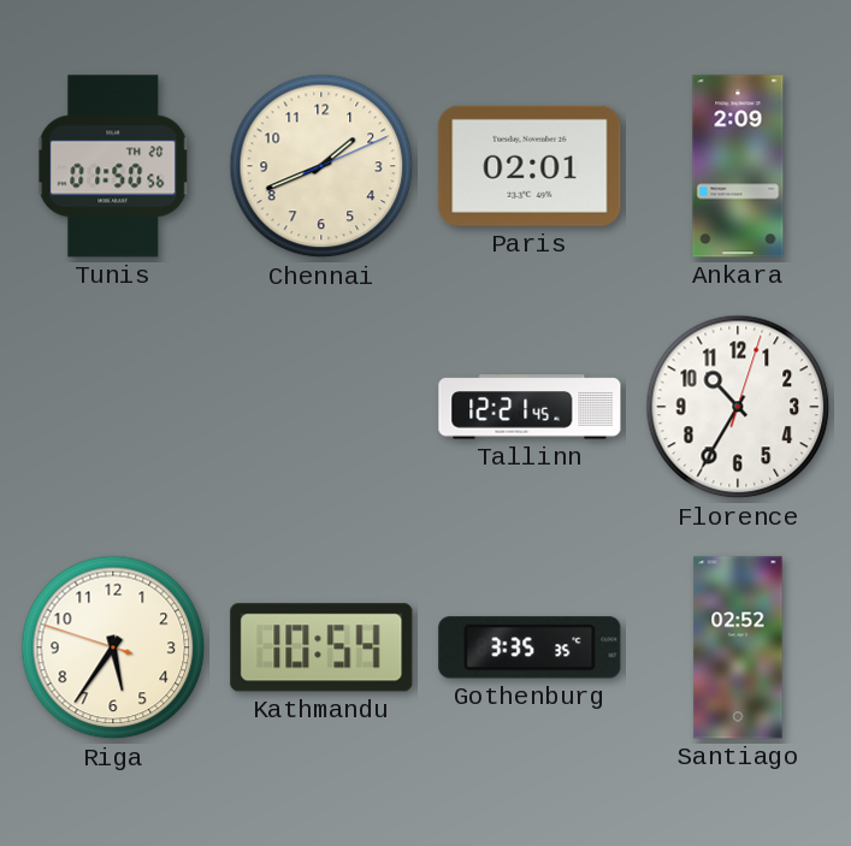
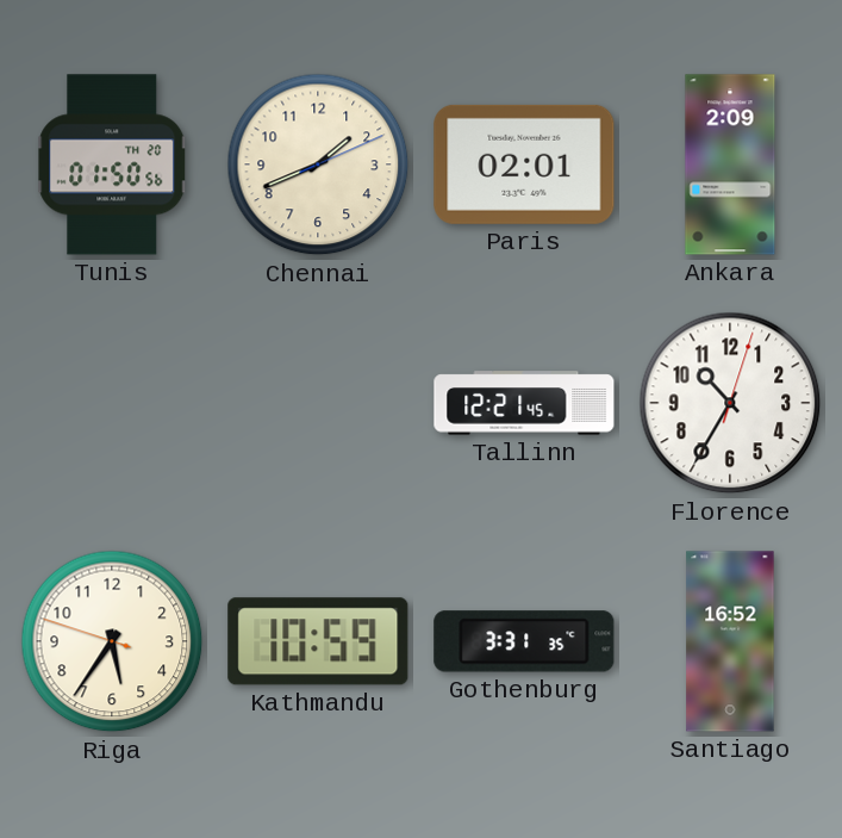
Kathmandu: 10:54 -> 10:59 (318, 641)
Gothenburg: 3:35 -> 3:31 (524, 641)
Santiago: 02:52 -> 16:52 (730, 641)
